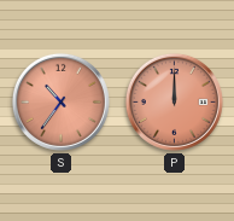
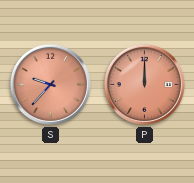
S: 10:36 -> 9:37 (50, 84)
